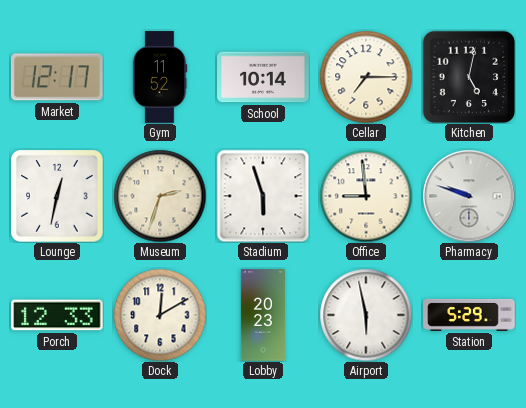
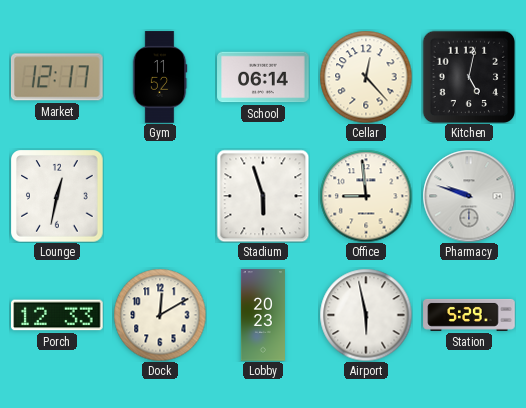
School: 10:14 -> 06:14 (263, 77)
Cellar: 7:15 -> 12:23 (366, 77)
Museum: 2:33 -> none (160, 196)
